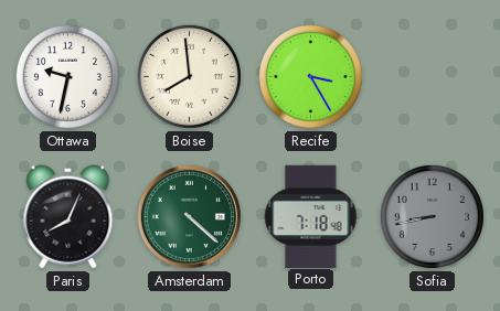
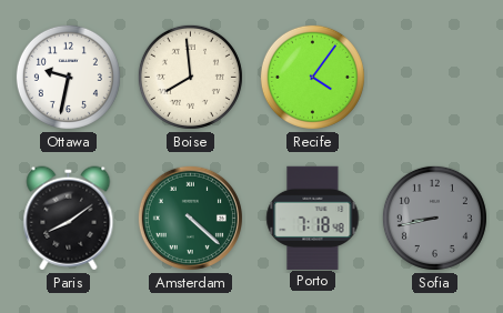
Recife: 3:25 -> 4:06 (312, 77)
Paris: 8:04 -> 8:09 (69, 219)
